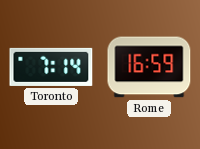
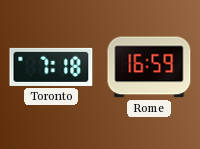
Toronto: 7:14 -> 7:18 (51, 67)
